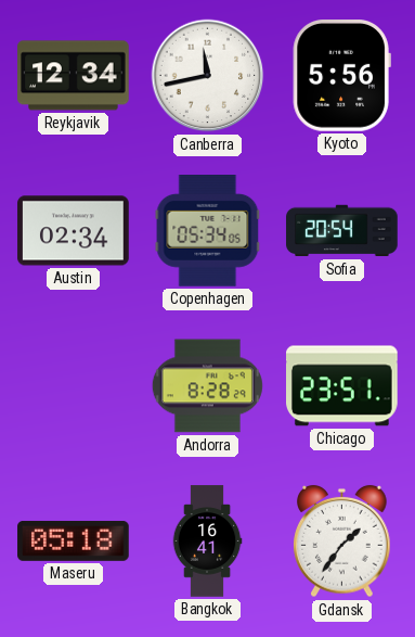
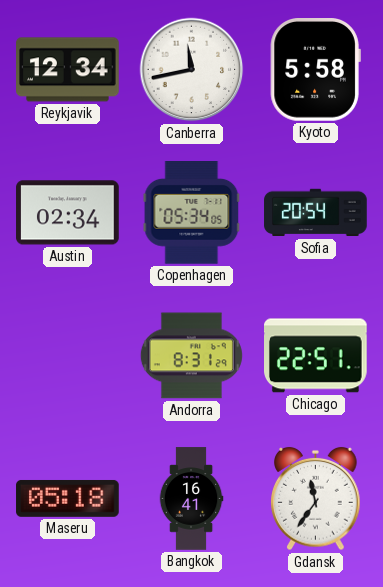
Kyoto: 5:56 -> 5:58 (315, 70)
Andorra: 8:28 -> 8:31 (191, 356)
Chicago: 23:51 -> 22:51 (316, 356)
Gdansk: 1:36 -> 11:36 (316, 499)
